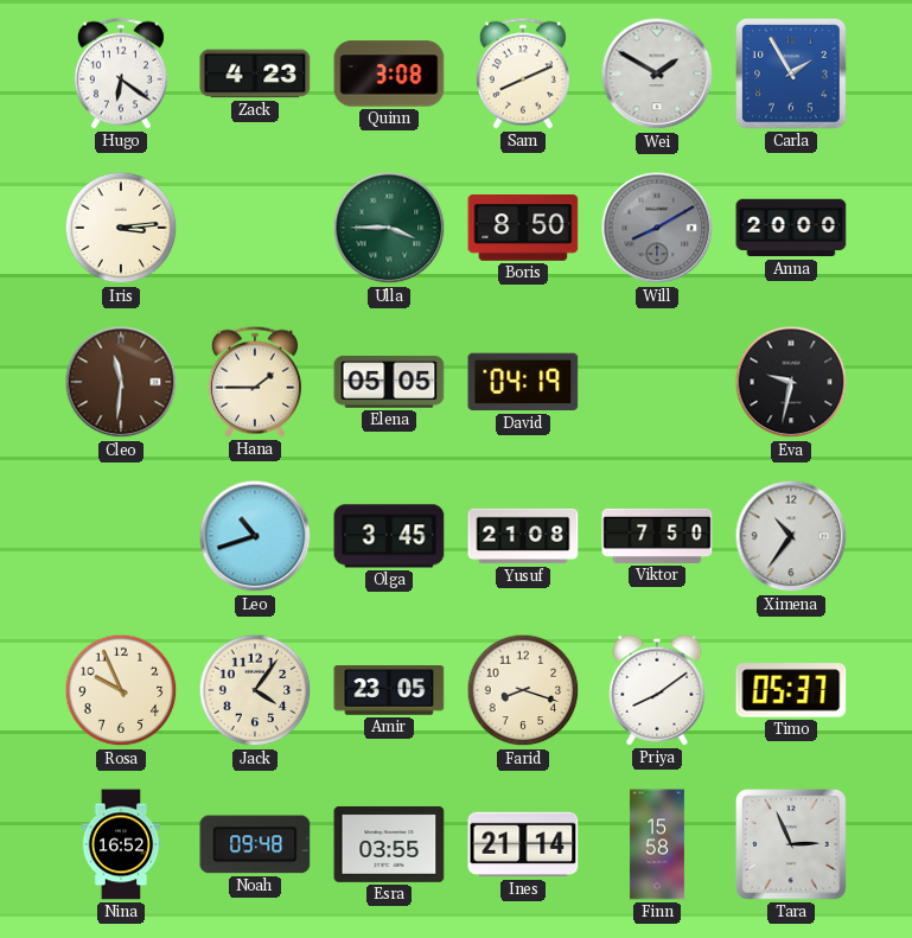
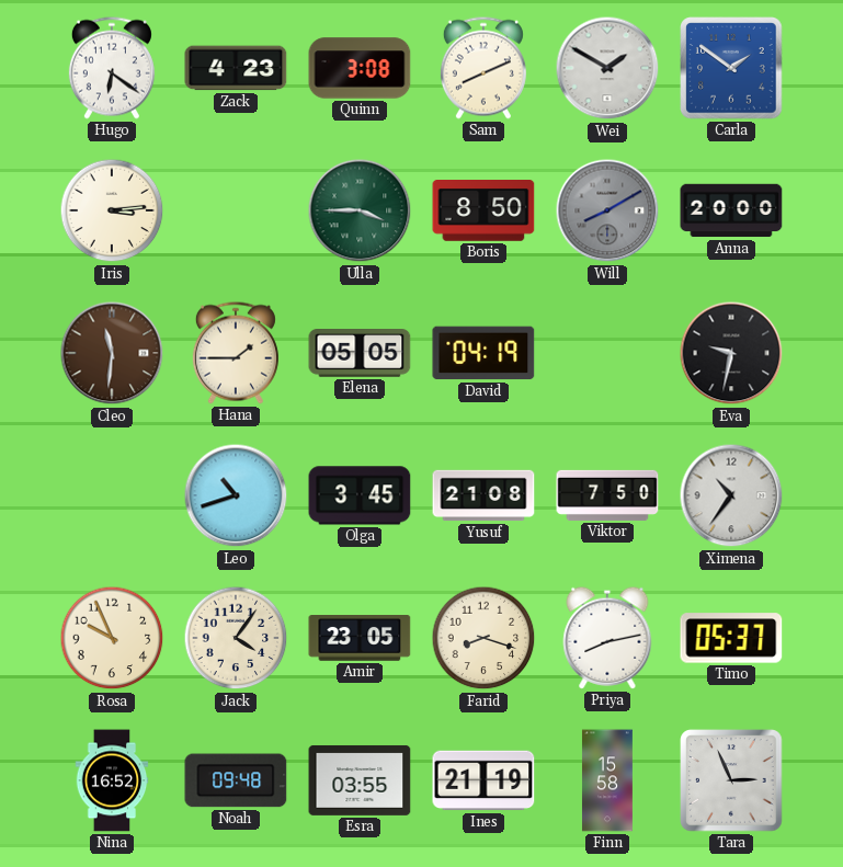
Carla: 1:55 -> 1:51 (731, 68)
Priya: 8:09 -> 8:13 (607, 638)
Ines: 21:14 -> 21:19 (483, 780)
